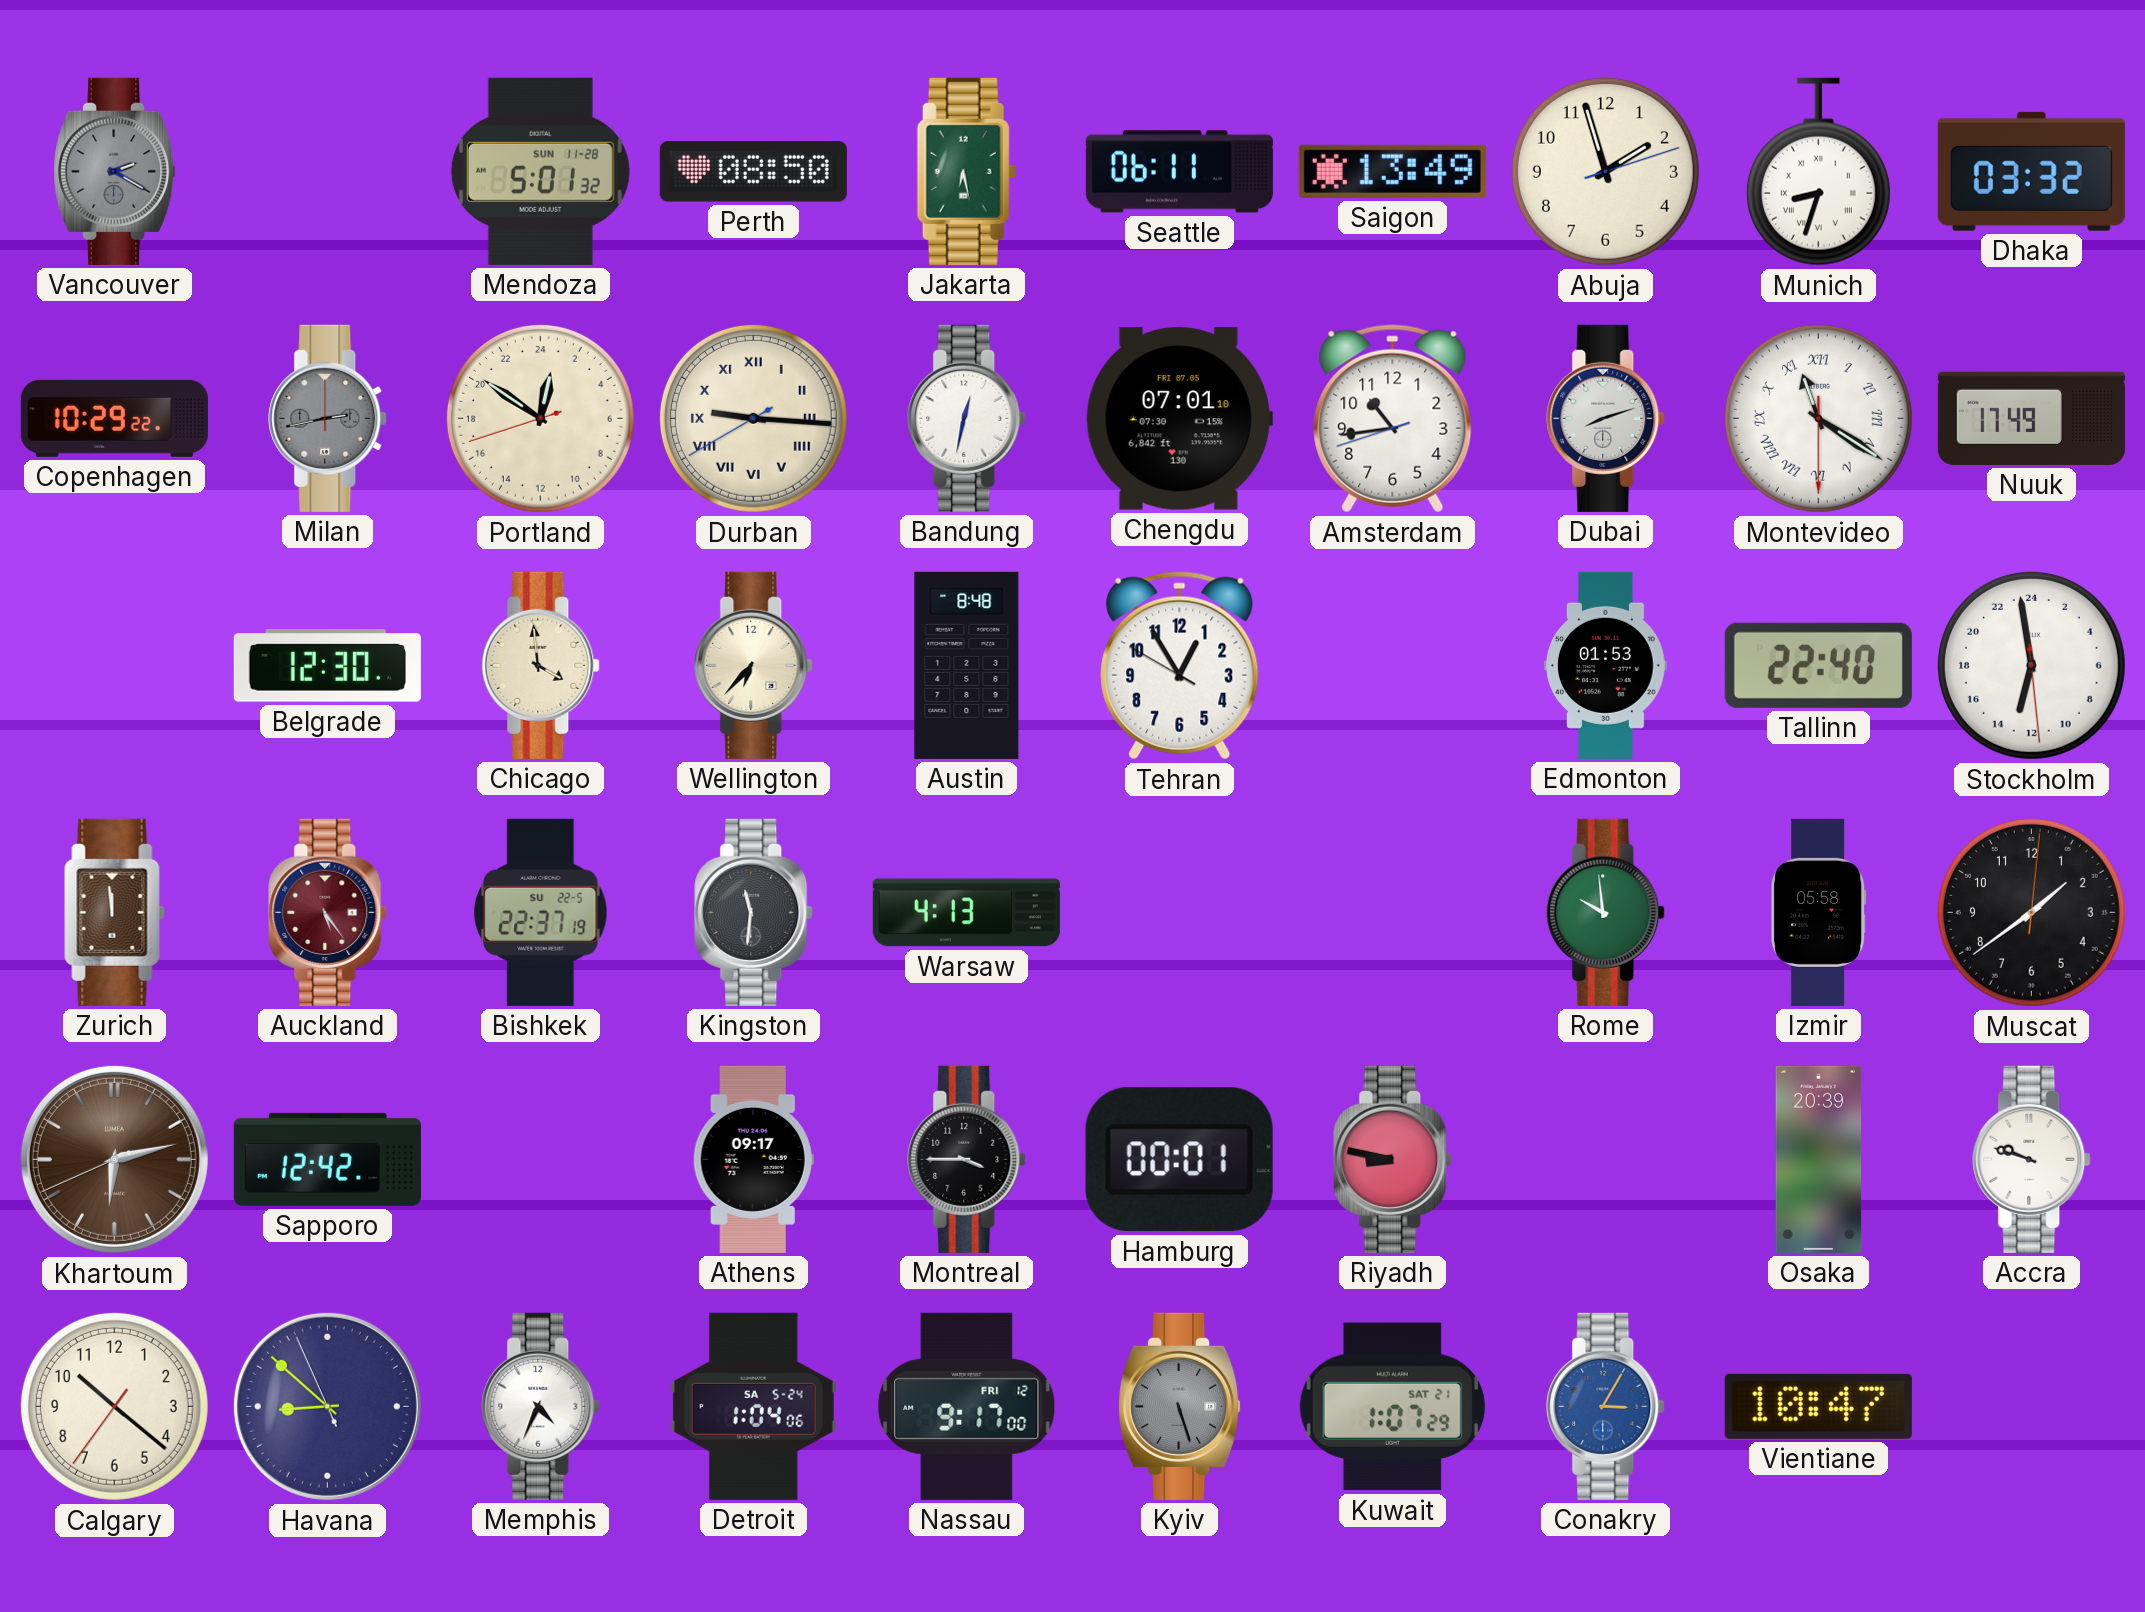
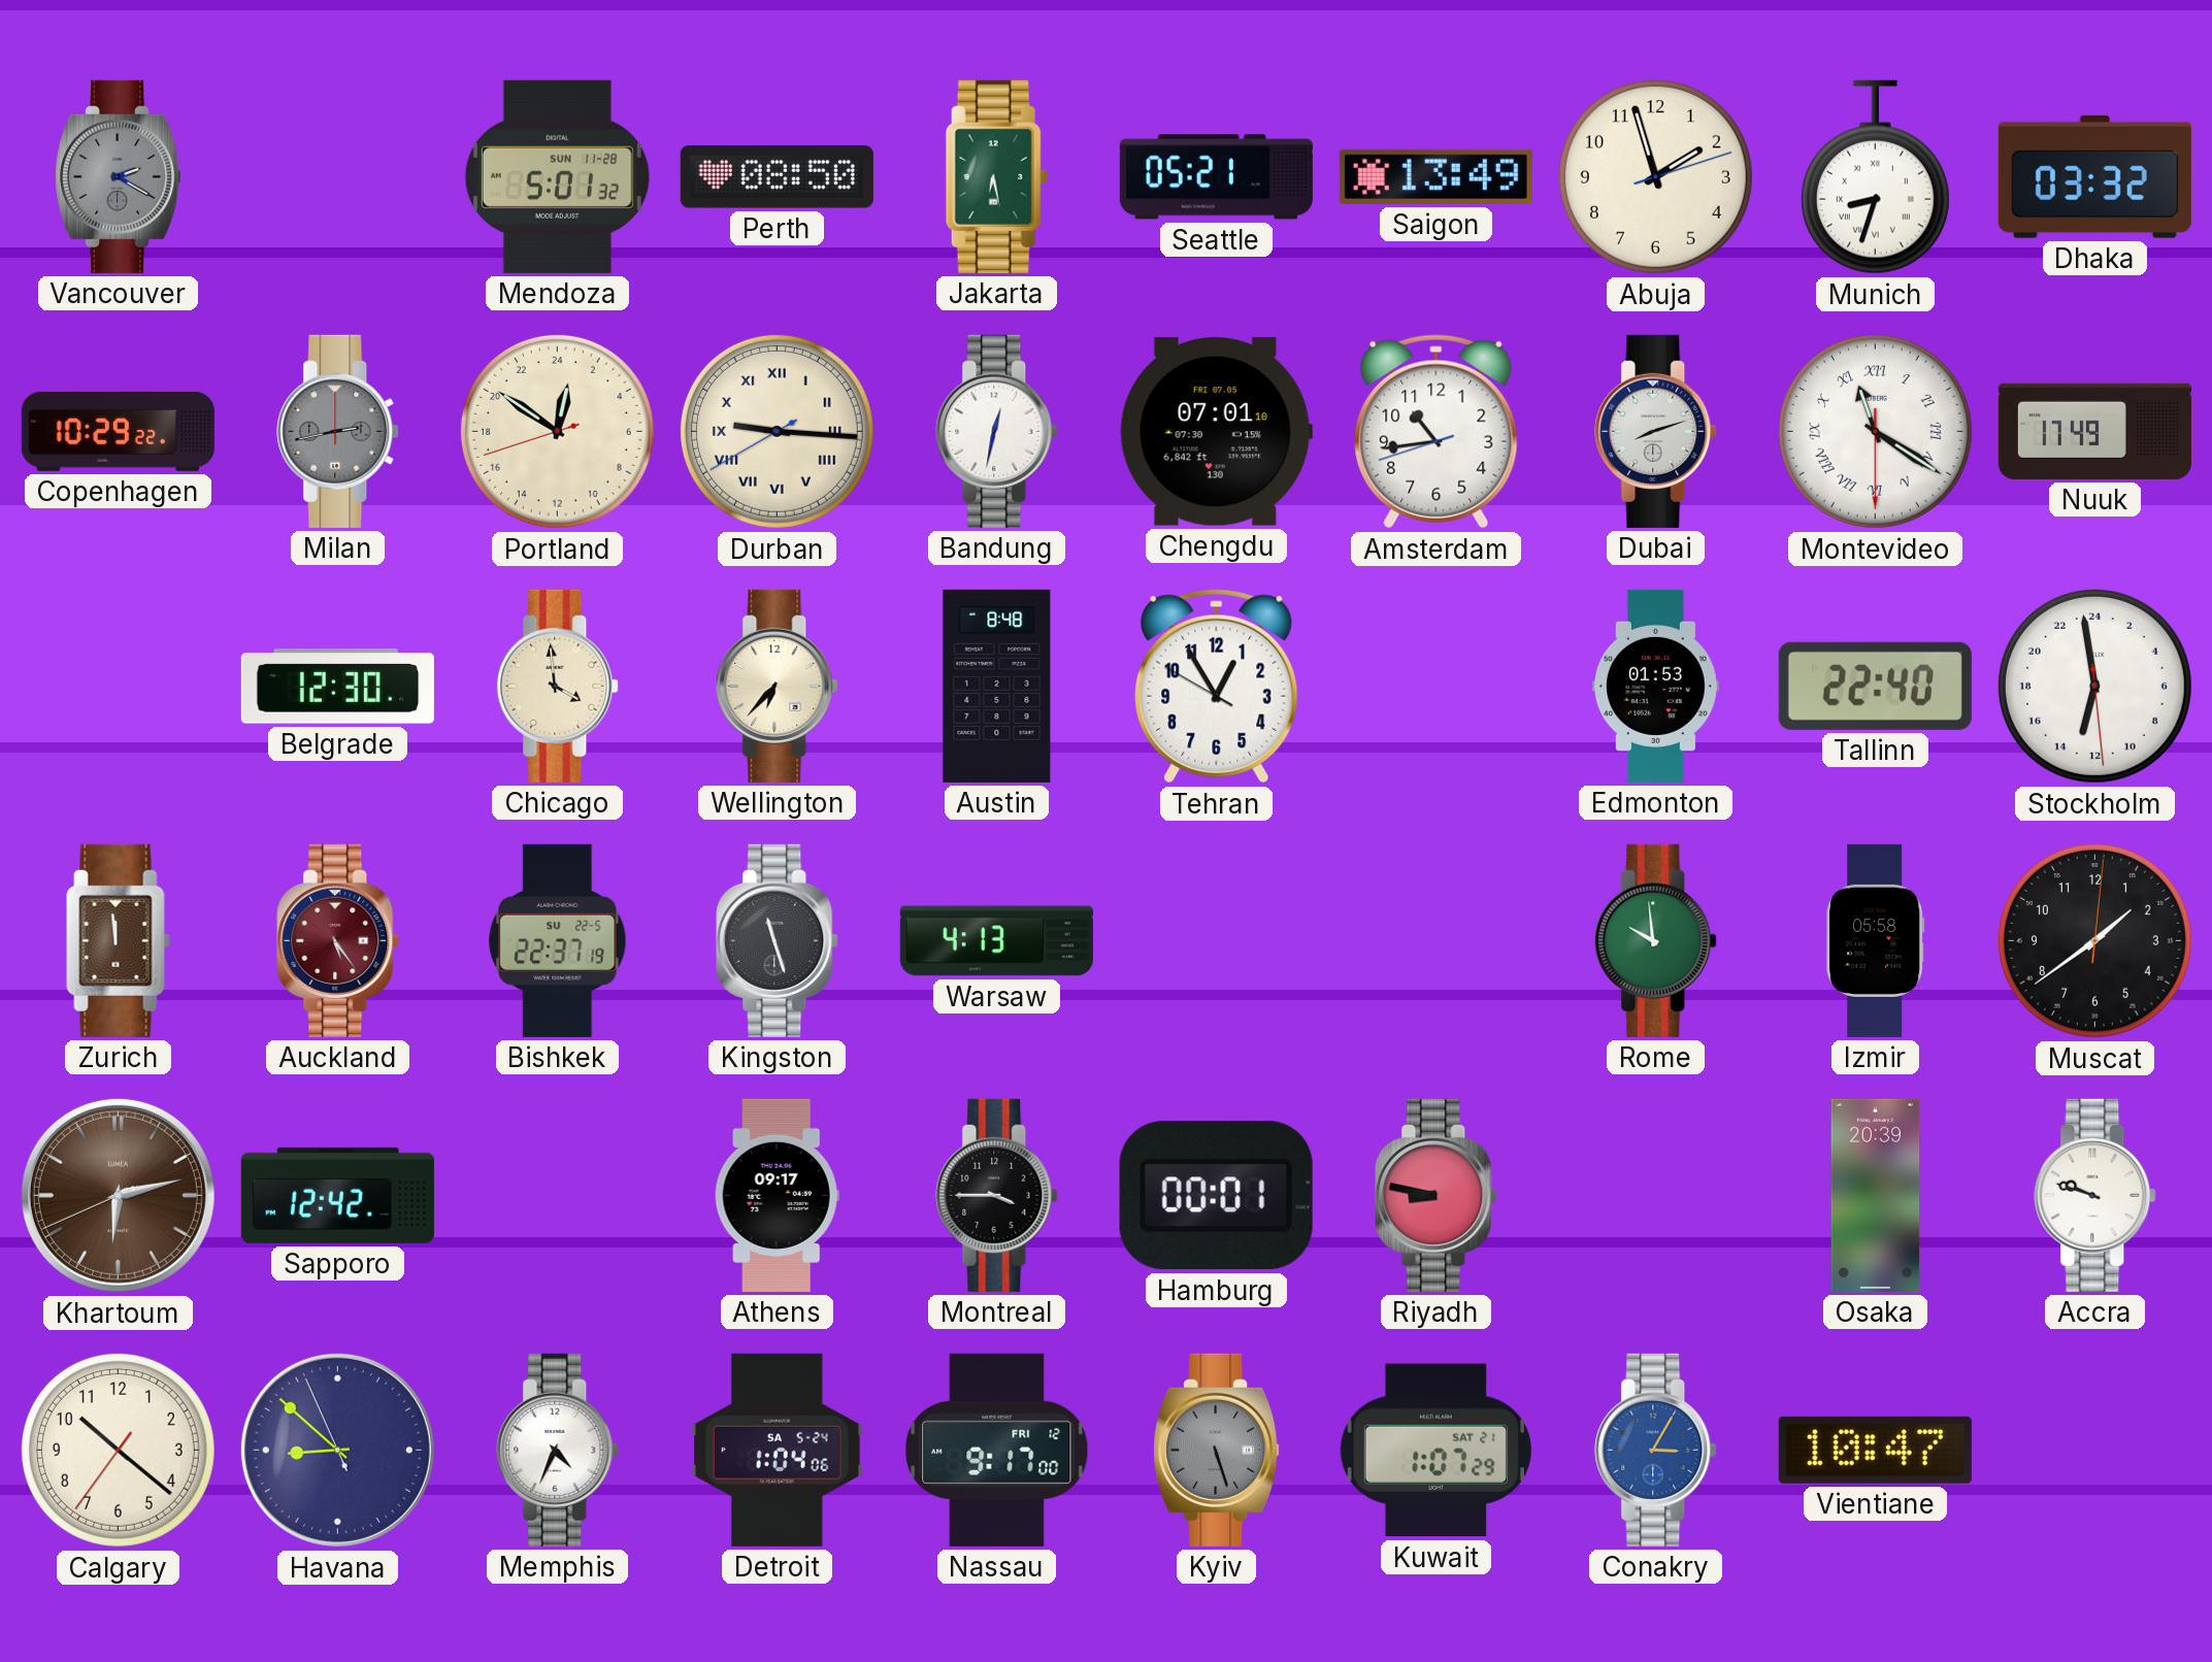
Seattle: 06:11 -> 05:21 (1216, 177)
Kingston: 11:31 -> 11:27 (778, 940)
